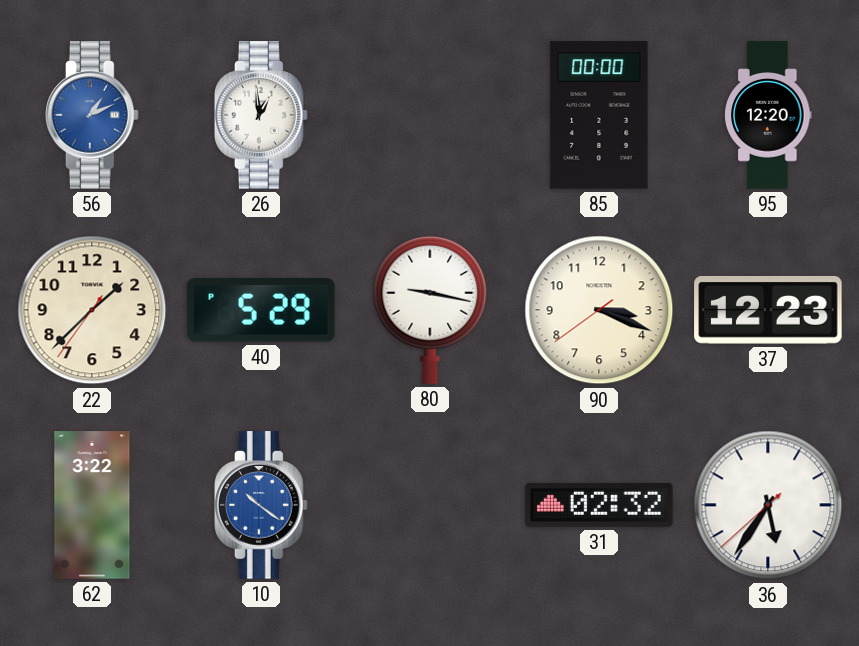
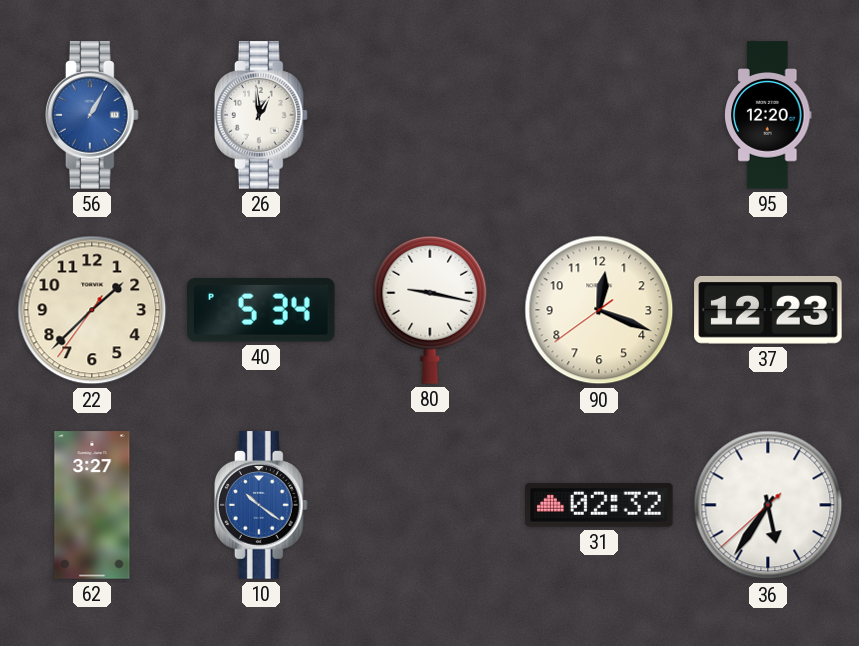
56: 1:11 -> 1:05 (92, 115)
85: 00:00 -> none (599, 115)
40: 5:29 -> 5:34 (261, 310)
90: 3:18 -> 12:18 (599, 310)
62: 3:22 -> 3:27 (92, 505)
